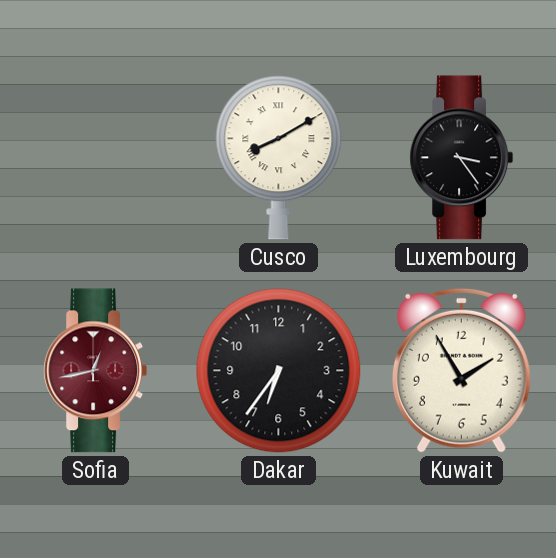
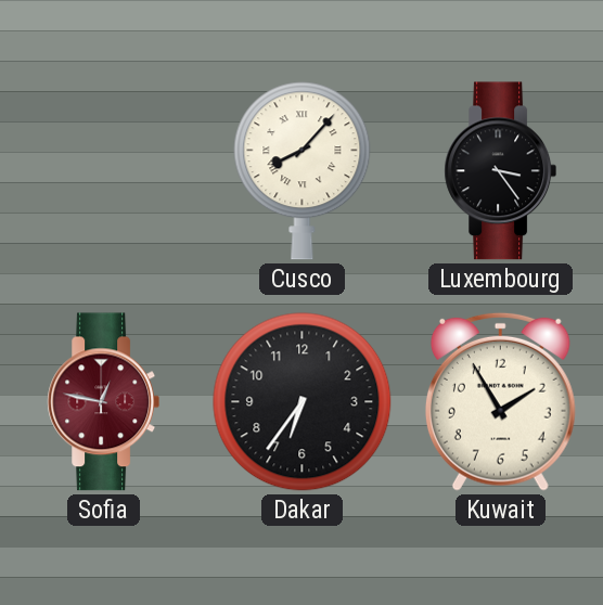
Cusco: 8:10 -> 8:07 (303, 171)
Sofia: 12:43 -> 12:47 (103, 402)
